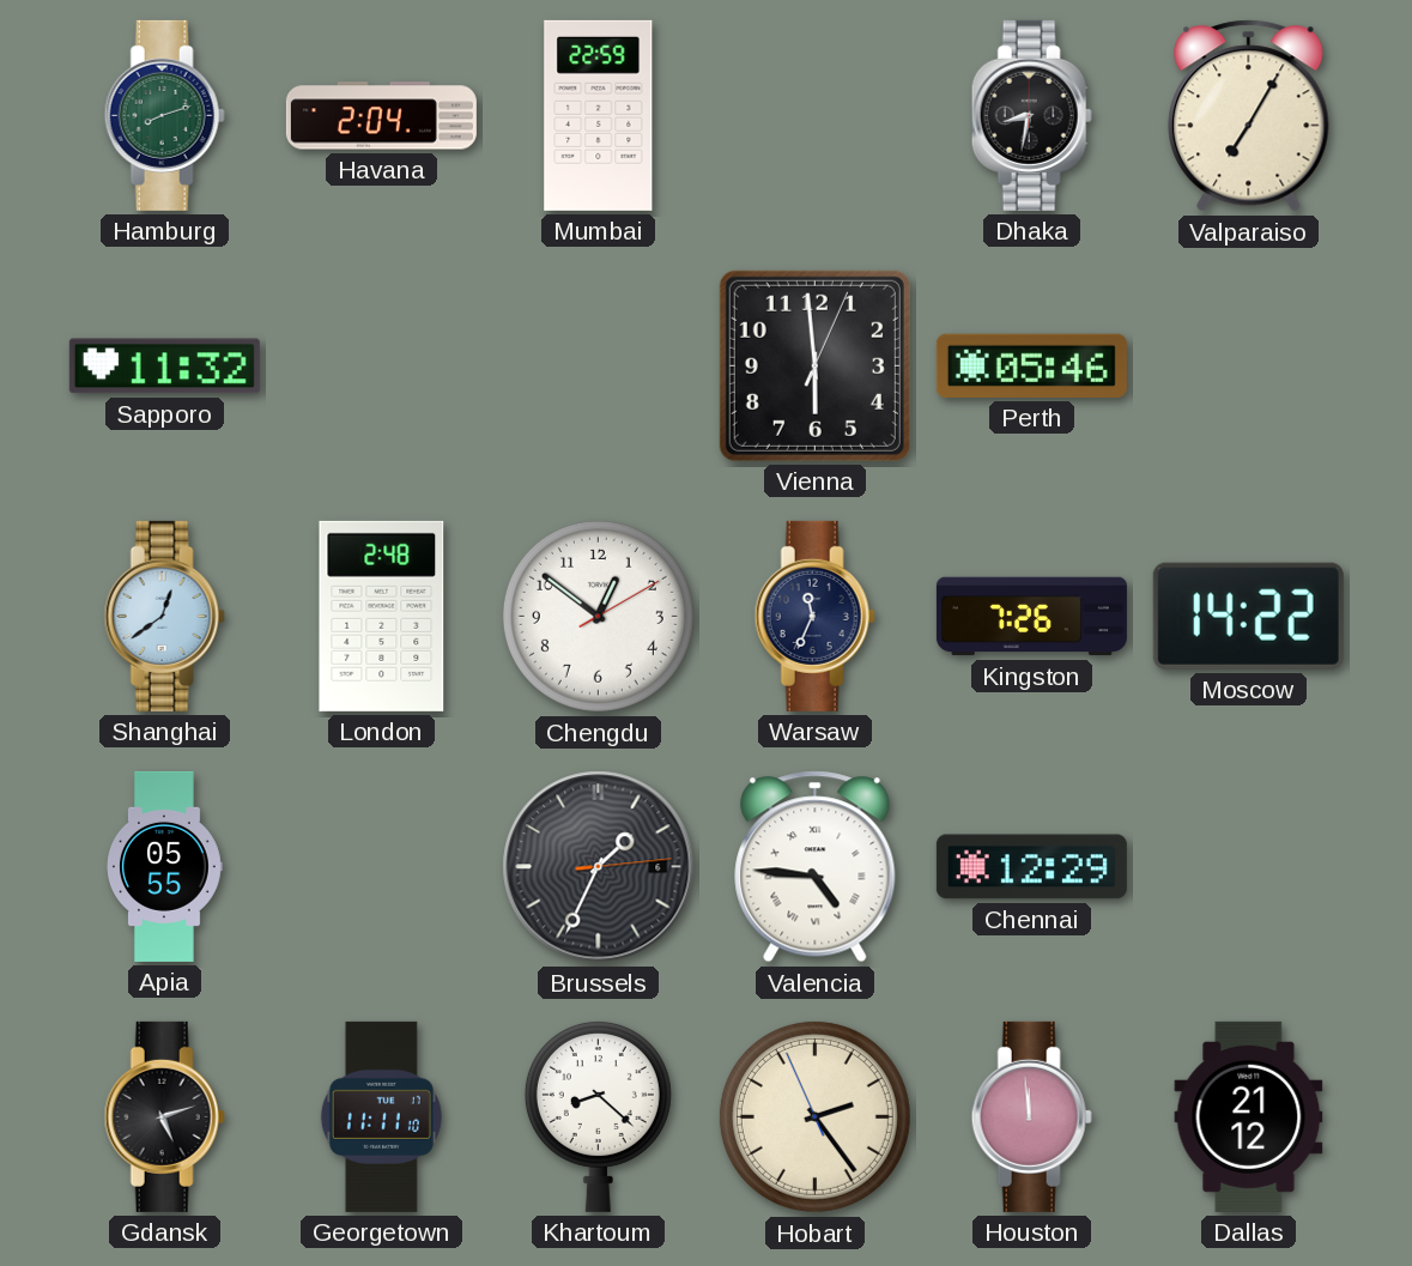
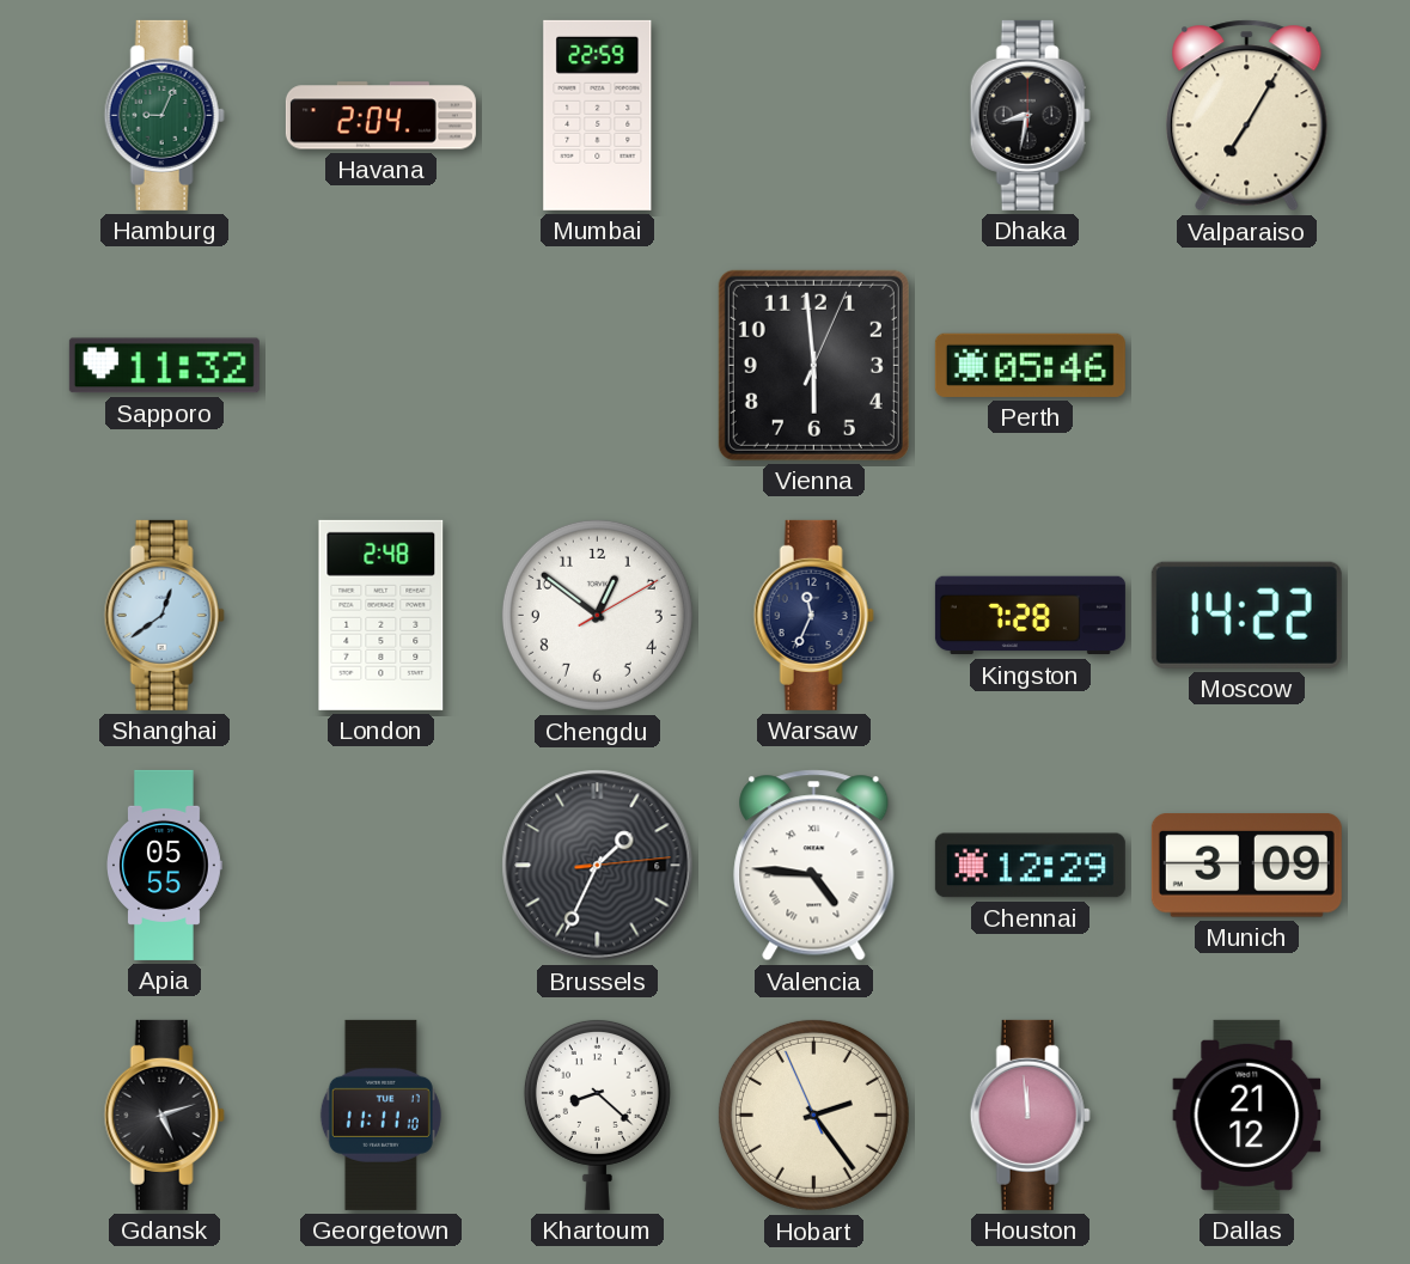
Hamburg: 8:12 -> 9:04 (164, 115)
Kingston: 7:26 -> 7:28 (1030, 616)
Munich: none -> 3:09 (1246, 866)
